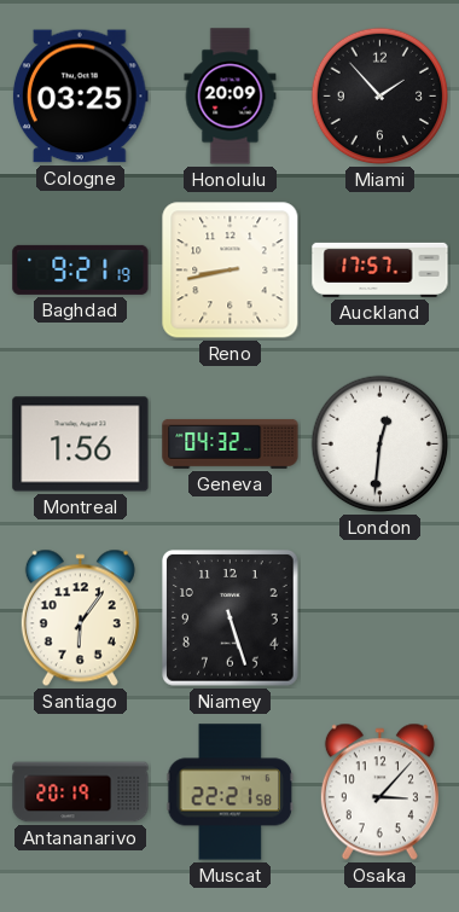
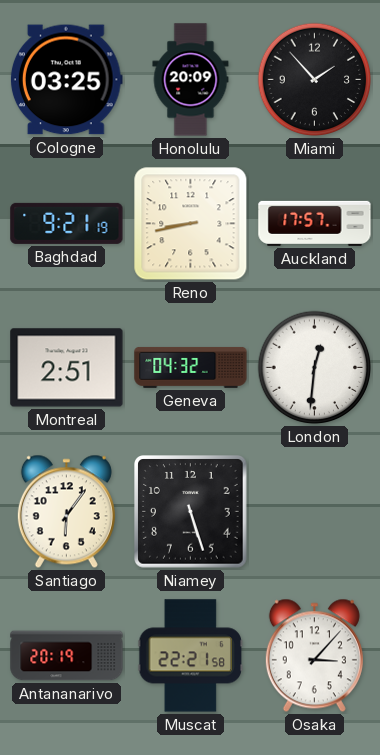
Montreal: 1:56 -> 2:51 (67, 368)
